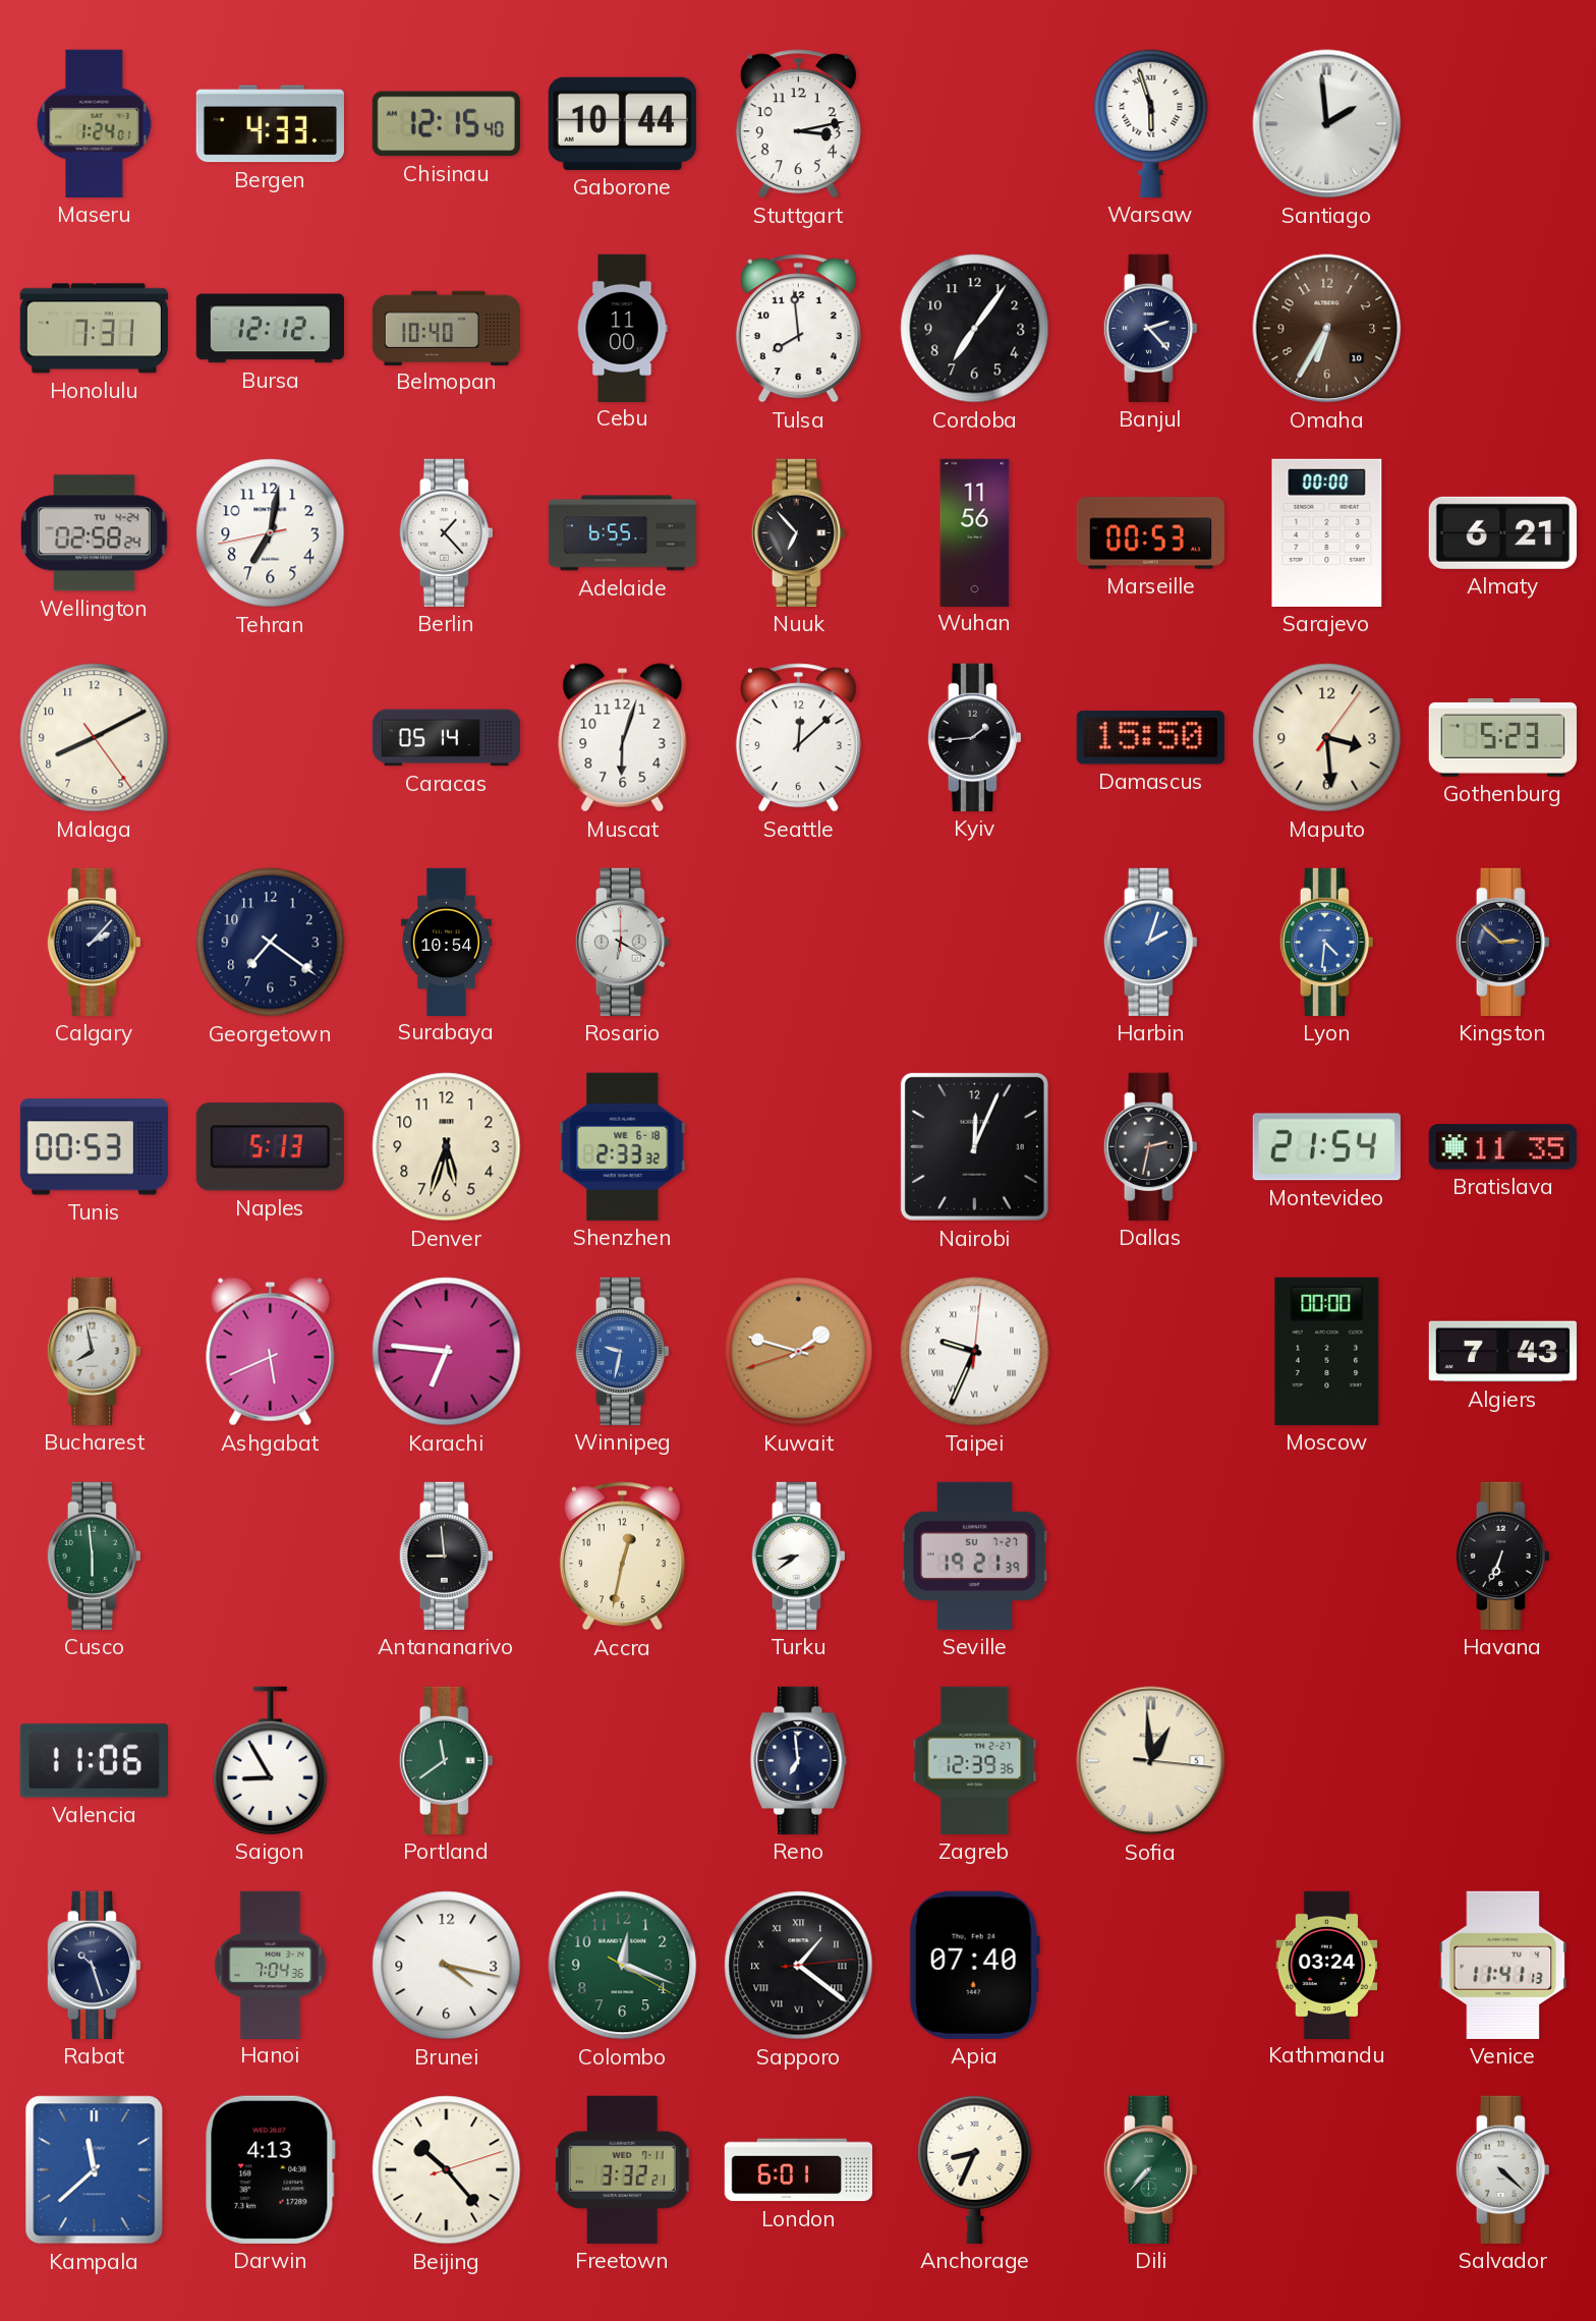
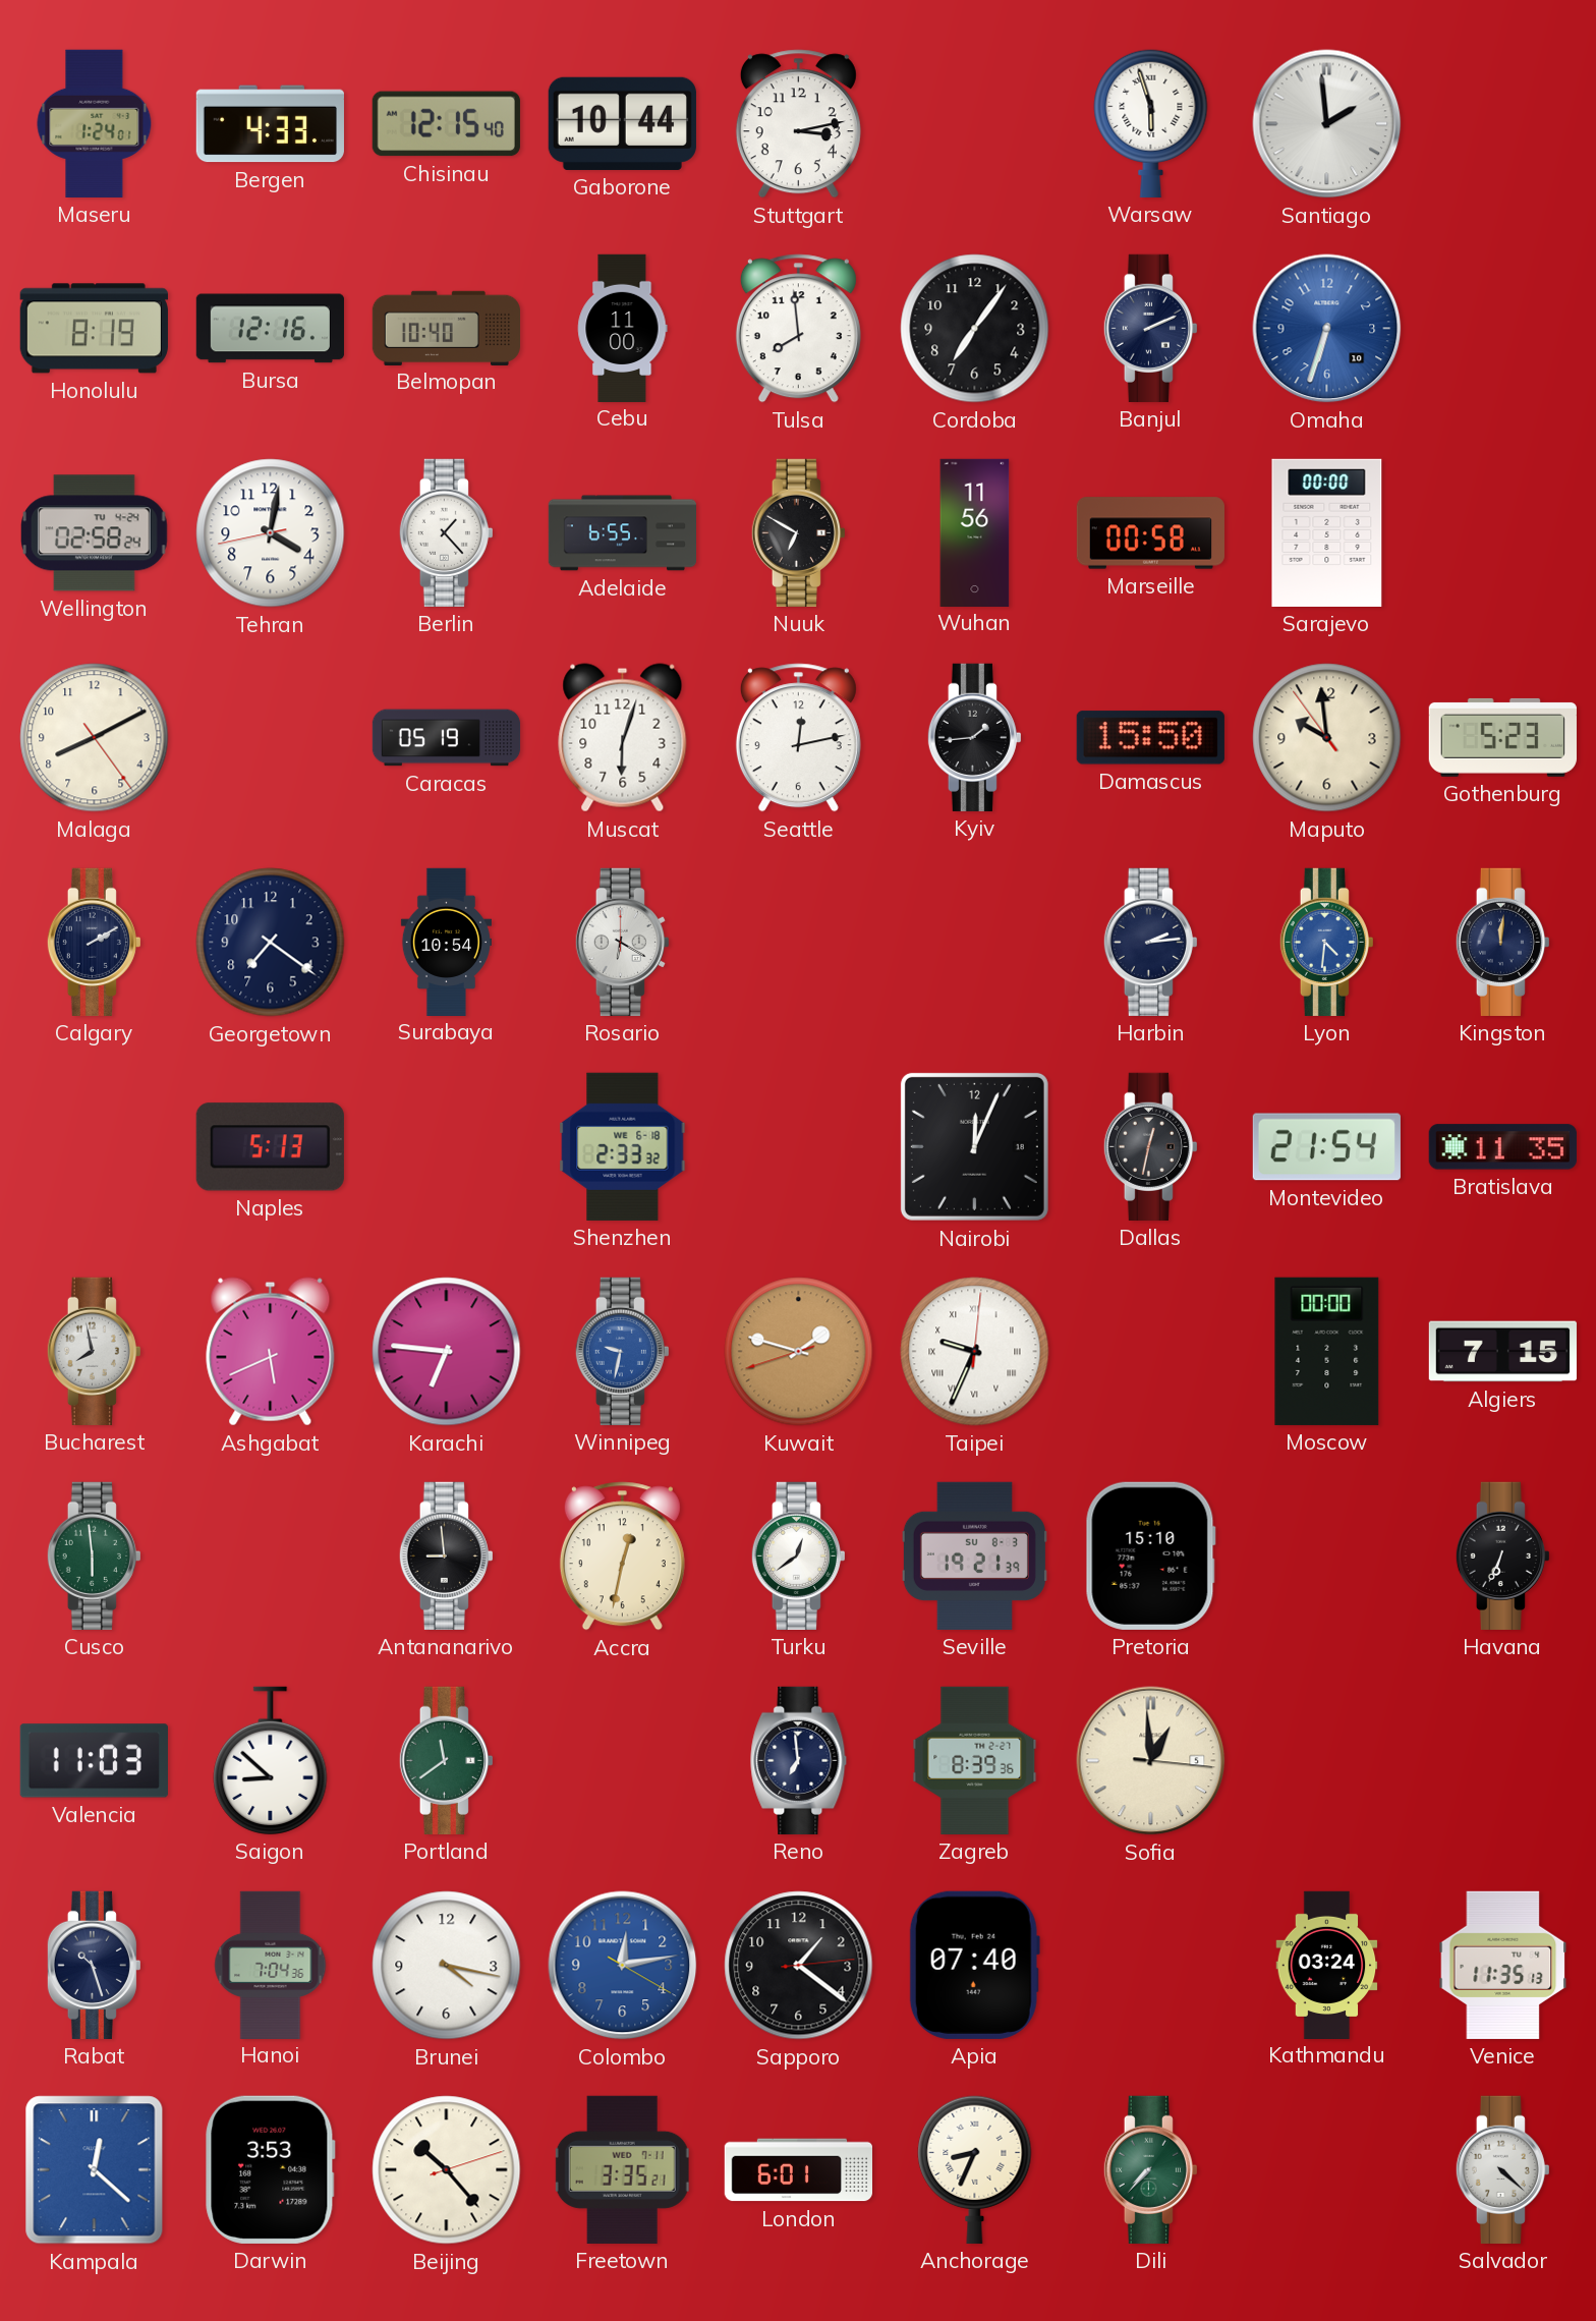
Honolulu: 7:31 -> 8:19 (94, 329)
Bursa: 12:12 -> 12:16 (270, 329)
Banjul: 2:23 -> 2:11 (1150, 328)
Omaha: 6:35 -> 6:33 (1327, 329)
Omaha dial: brown -> blue (1327, 329)
Tehran: 7:01 -> 4:01 (271, 533)
Nuuk: 6:53 -> 6:50 (798, 532)
Marseille: 00:53 -> 00:58 (1150, 533)
Almaty: 6:21 -> none (1502, 532)
Caracas: 05:14 -> 05:19 (447, 738)
Seattle: 12:08 -> 12:13 (798, 738)
Maputo: 3:29 -> 9:58 (1327, 738)
Calgary: 2:07 -> 2:10 (94, 942)
Harbin: 2:03 -> 2:14 (1150, 942)
Harbin dial: blue -> navy (1150, 942)
Kingston: 2:52 -> 12:01 (1502, 942)
Tunis: 00:53 -> none (94, 1147)
Denver: 5:33 -> none (447, 1147)
Dallas: 2:32 -> 12:32 (1150, 1146)
Algiers: 7:43 -> 7:15 (1502, 1352)
Turku: 8:39 -> 12:39 (798, 1555)
Seville date: SU 7-27 -> SU 8-3 (974, 1555)
Pretoria: none -> 15:10 (1150, 1555)
Valencia: 11:06 -> 11:03 (94, 1761)
Saigon: 8:55 -> 8:52 (271, 1760)
Zagreb: 12:39 -> 8:39 (975, 1760)
Colombo: 12:18 -> 12:13 (623, 1966)
Colombo dial: green -> blue (623, 1966)
Sapporo numerals: Roman -> Arabic (799, 1966)
Venice: 11:41 -> 11:35 (1503, 1965)
Kampala: 11:38 -> 12:22 (95, 2170)
Darwin: 4:13 -> 3:53 (271, 2169)
Freetown: 3:32 -> 3:35 (622, 2169)
